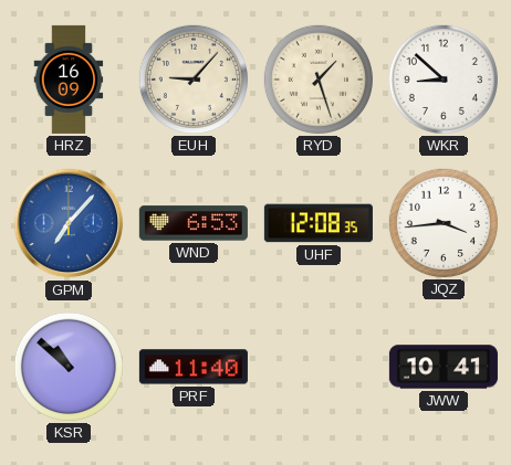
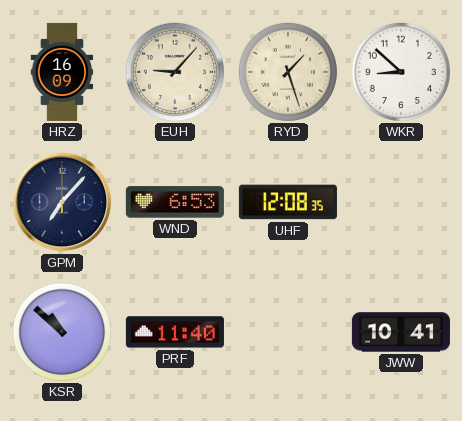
GPM dial: blue -> navy (62, 202)
JQZ: 3:44 -> none (444, 223)
